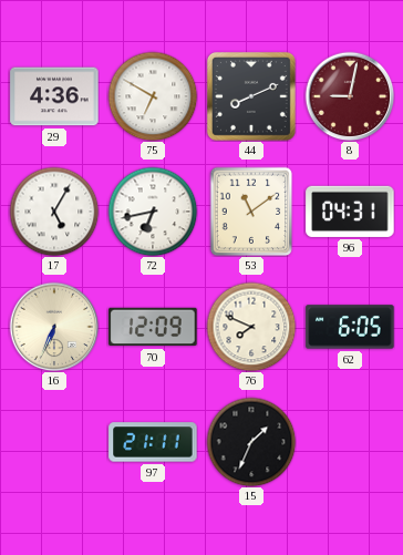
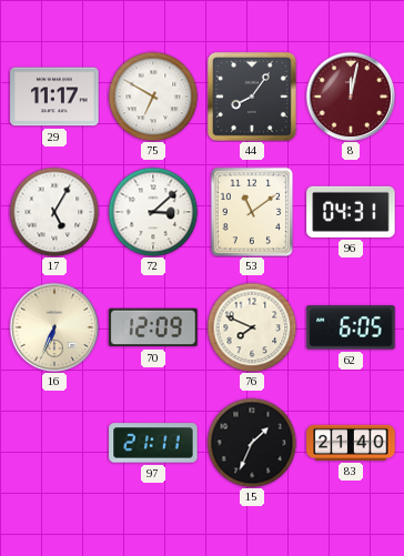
29: 4:36 -> 11:17 (54, 97)
44: 8:11 -> 8:06 (252, 97)
8: 9:02 -> 12:02 (351, 97)
72: 6:43 -> 3:08 (153, 212)
83: none -> 21:40 (351, 443)
